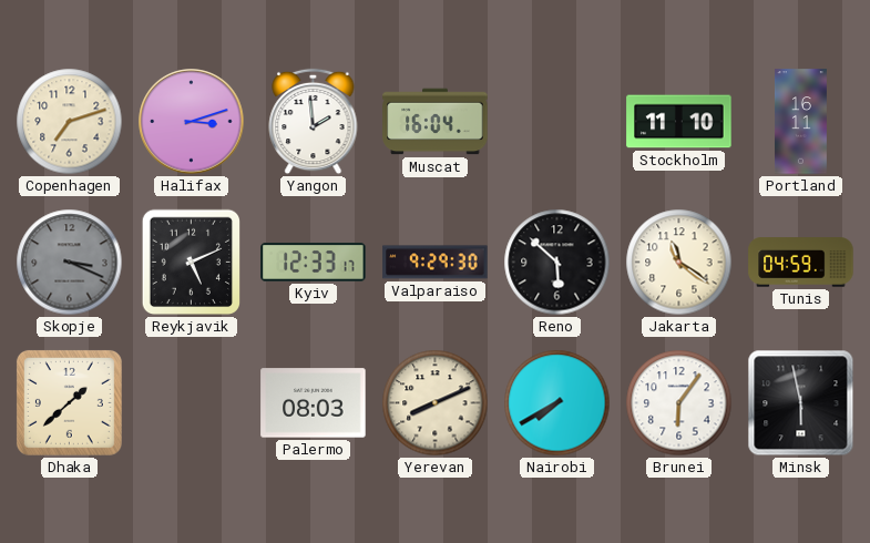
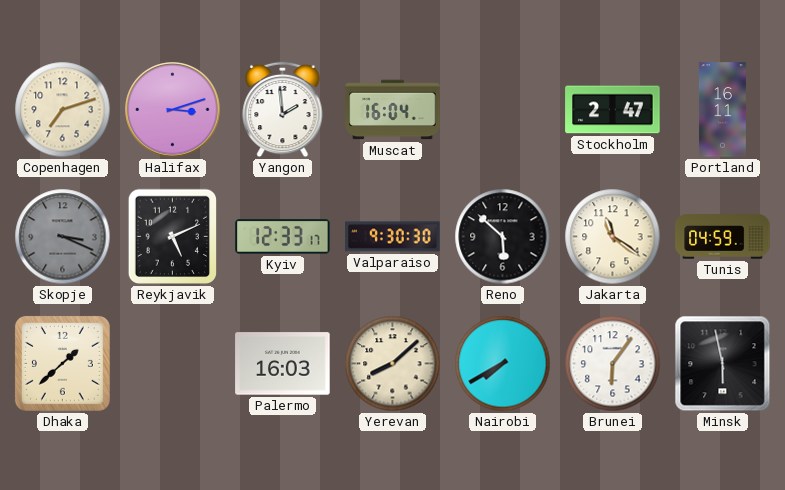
Stockholm: 11:10 -> 2:47 (613, 110)
Valparaiso: 9:29 -> 9:30 (393, 237)
Palermo: 08:03 -> 16:03 (283, 364)
Yerevan: 8:11 -> 8:08 (393, 364)
